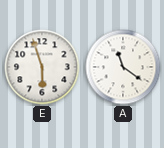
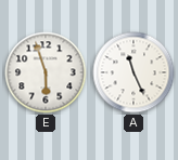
A: 11:21 -> 11:26 (133, 72)
